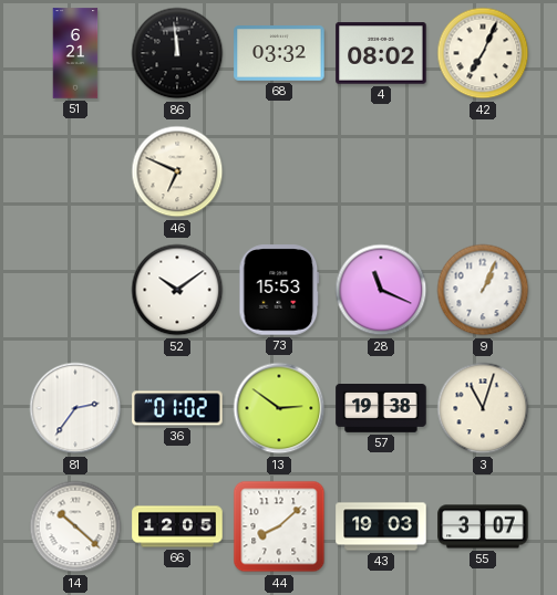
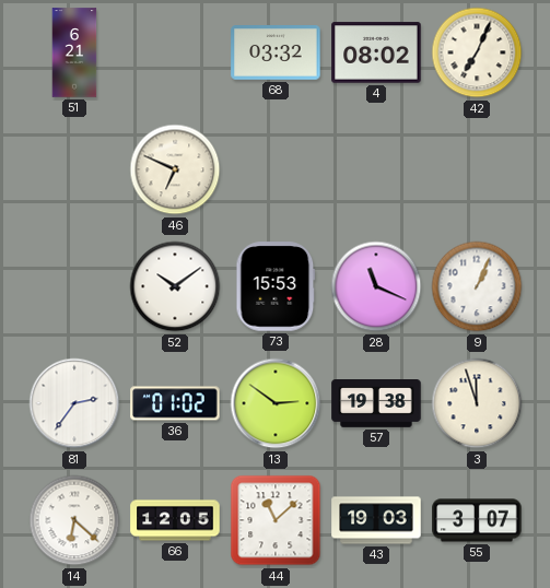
86: 11:59 -> none (177, 53)
3: 11:03 -> 11:57 (477, 403)
14: 10:22 -> 6:22 (74, 520)
44: 8:08 -> 11:08 (276, 520)
